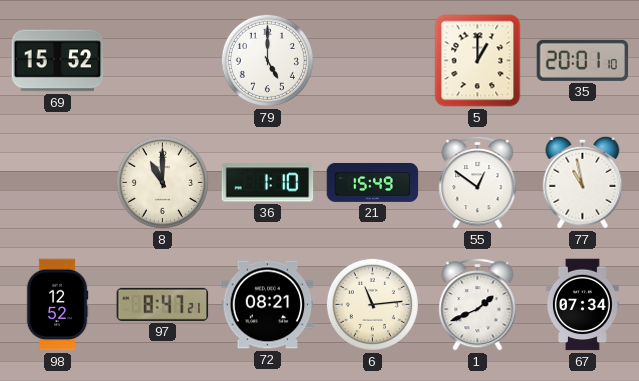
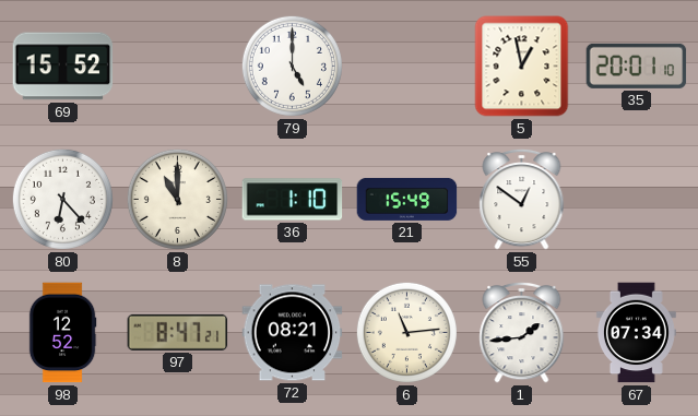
5: 1:00 -> 12:58 (522, 67)
80: none -> 6:23 (62, 199)
77: 10:58 -> none (583, 182)
1: 1:41 -> 1:44 (522, 332)
